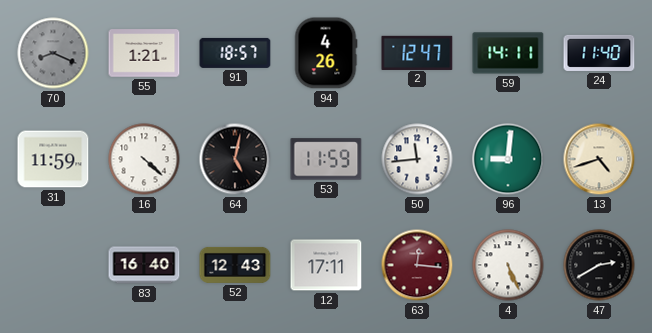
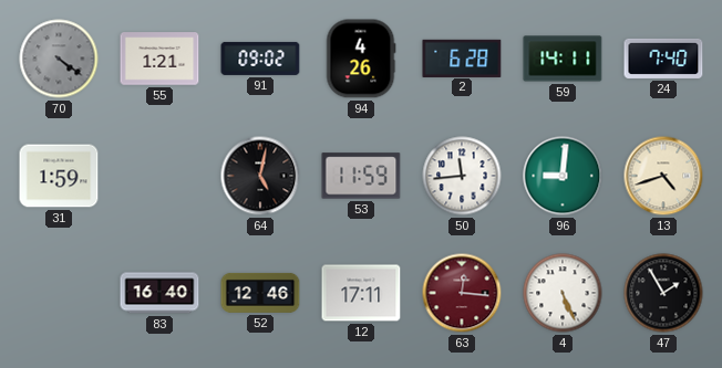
70: 8:19 -> 4:21 (59, 59)
91: 18:57 -> 09:02 (260, 59)
2: 12:47 -> 6:28 (462, 57)
24: 11:40 -> 7:40 (663, 59)
31: 11:59 -> 1:59 (59, 176)
16: 4:22 -> none (144, 159)
52: 12:43 -> 12:46 (260, 293)
47: 2:40 -> 1:55 (663, 293)
